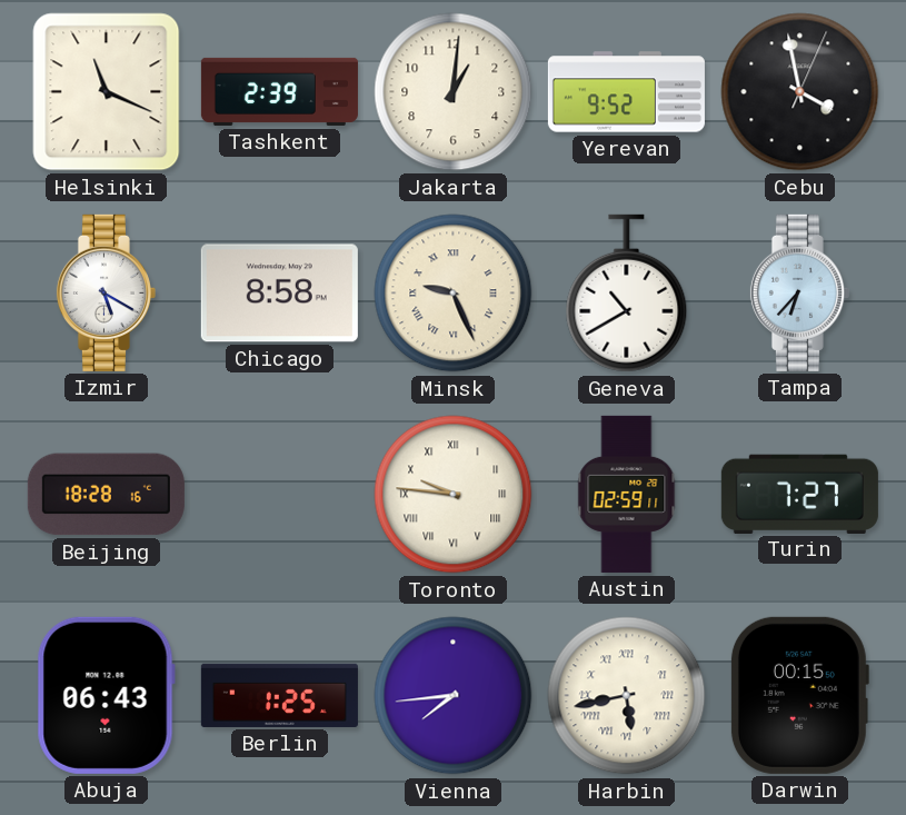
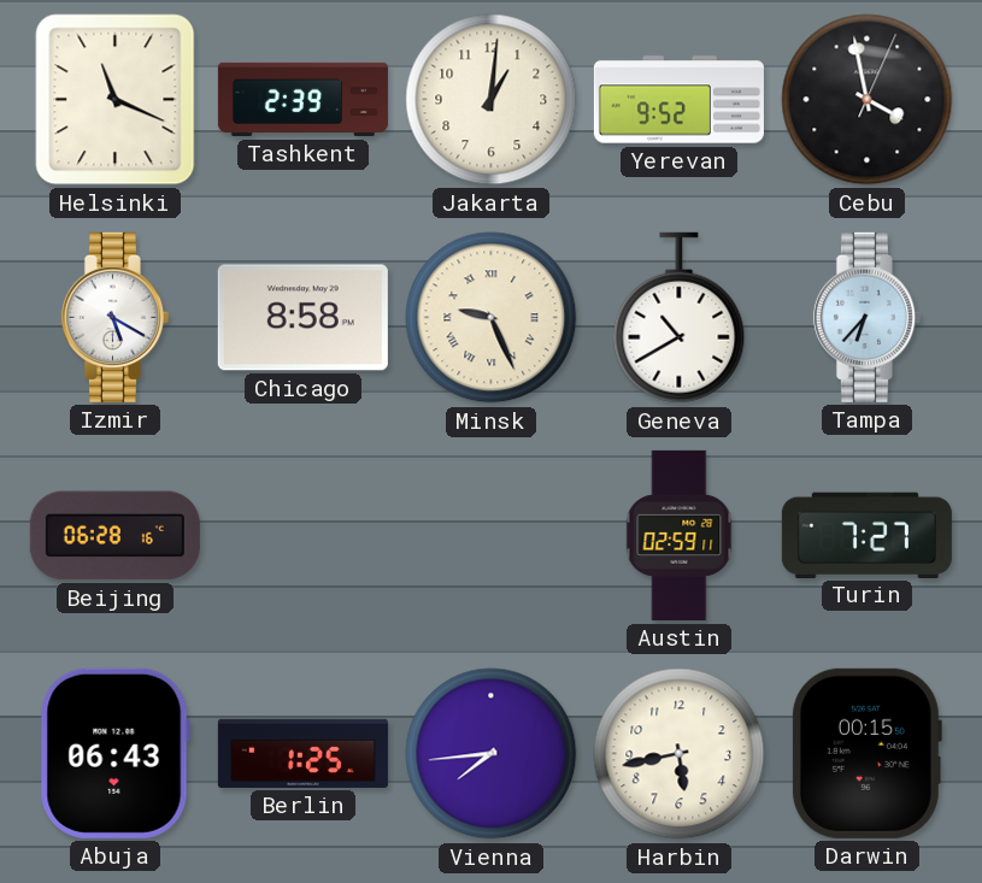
Beijing: 18:28 -> 06:28 (114, 536)
Toronto: 9:46 -> none (454, 495)
Harbin numerals: Roman -> Arabic (680, 754)
